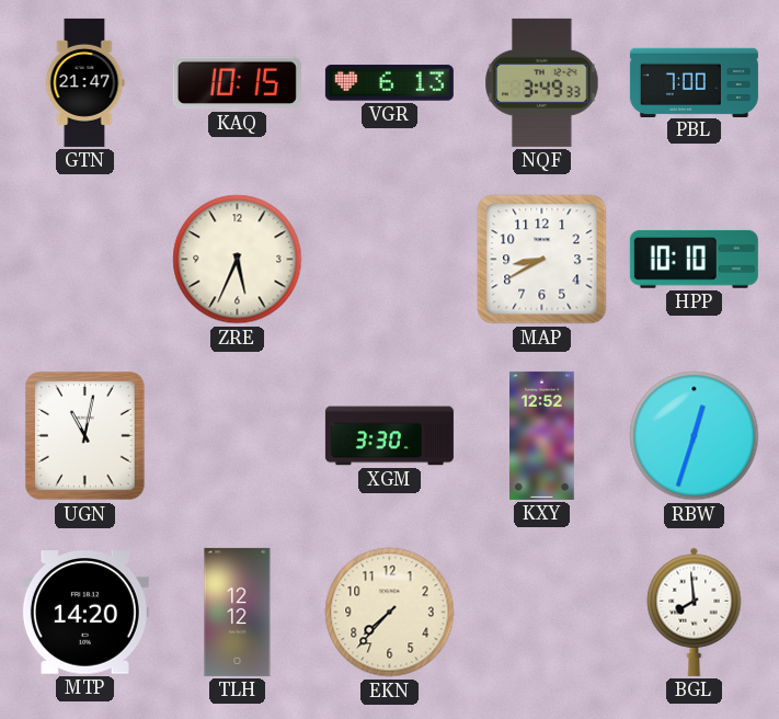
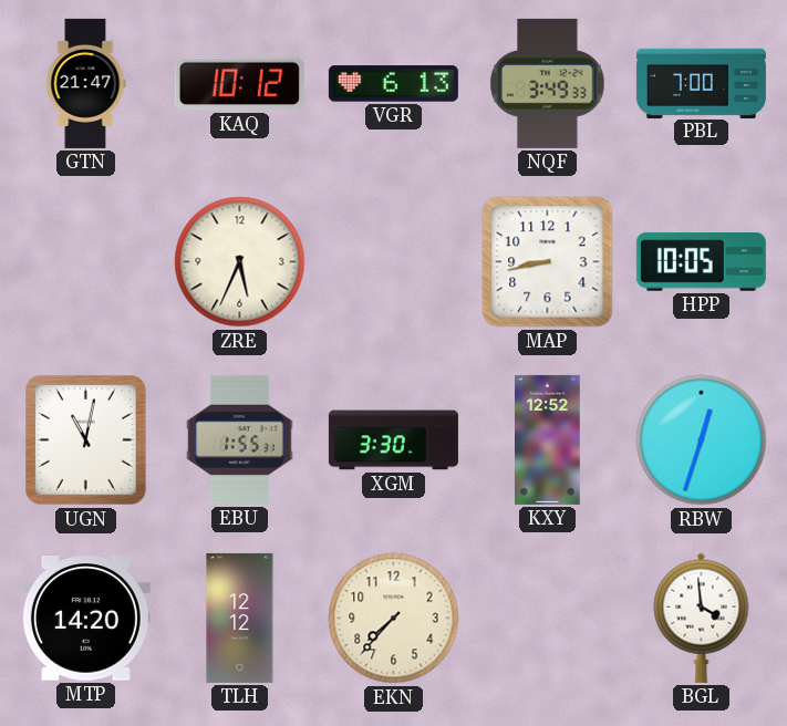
KAQ: 10:15 -> 10:12 (239, 84)
MAP: 8:40 -> 8:43 (548, 262)
HPP: 10:10 -> 10:05 (701, 261)
EBU: none -> 1:55 (240, 439)
BGL: 7:59 -> 3:59 (702, 618)
